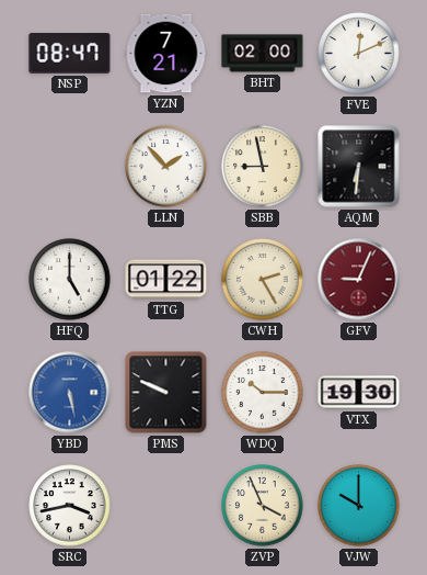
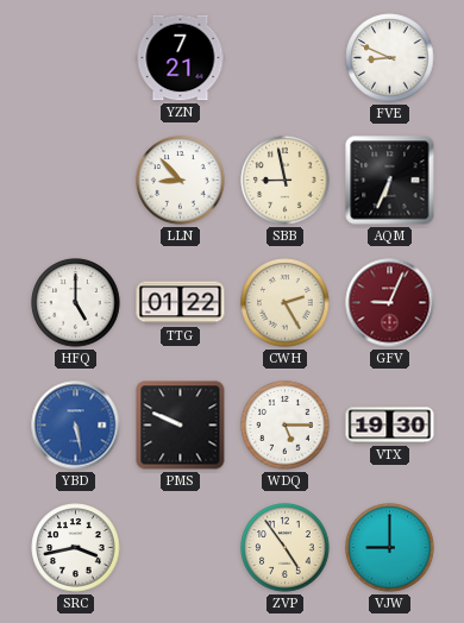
NSP: 08:47 -> none (70, 54)
BHT: 02:00 -> none (263, 54)
FVE: 12:11 -> 8:49 (390, 58)
LLN: 1:53 -> 8:53 (181, 181)
AQM: 6:31 -> 6:34 (390, 181)
WDQ: 10:15 -> 5:15 (286, 426)
ZVP: 3:56 -> 4:54 (286, 548)
VJW: 10:00 -> 9:00 (390, 548)
